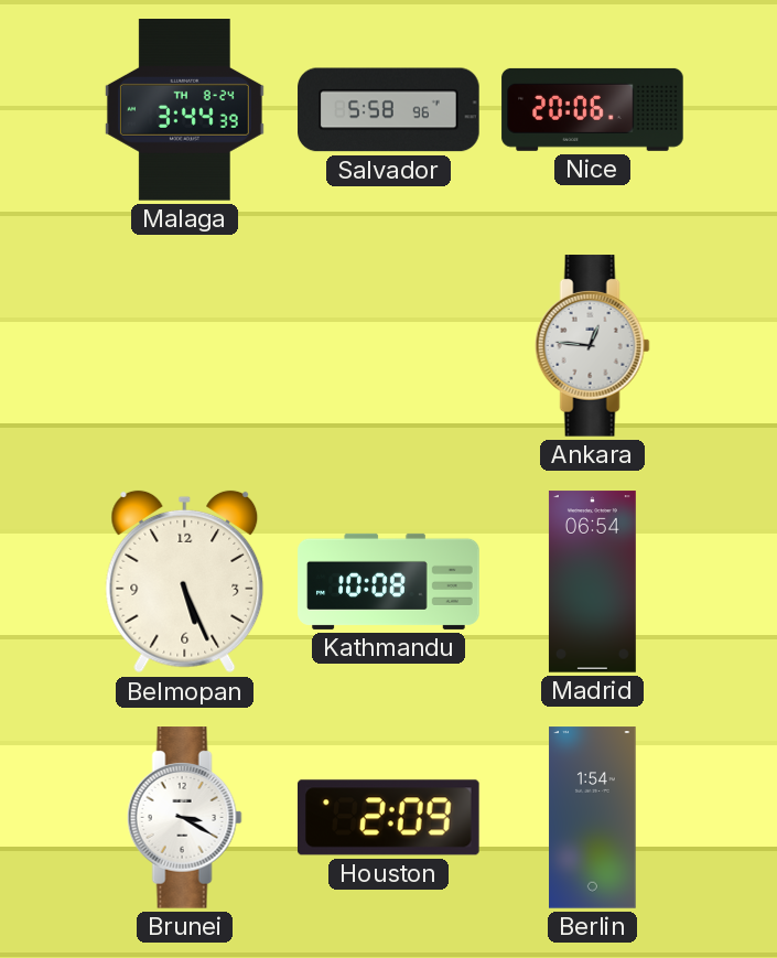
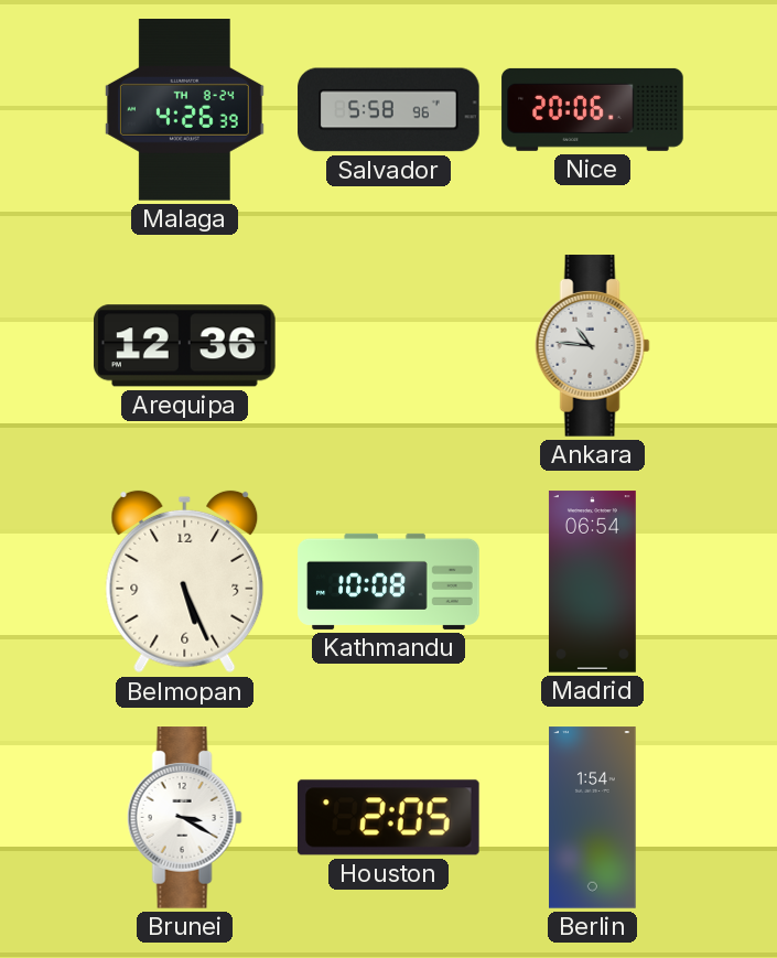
Malaga: 3:44 -> 4:26 (184, 110)
Arequipa: none -> 12:36 (185, 346)
Ankara: 12:46 -> 10:46 (592, 346)
Houston: 2:09 -> 2:05 (389, 818)
